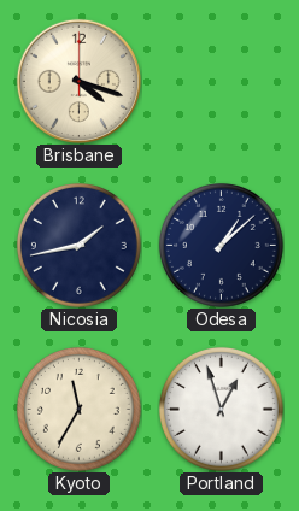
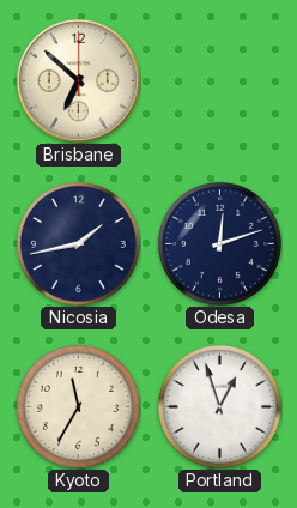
Brisbane: 4:18 -> 6:52 (78, 80)
Odesa: 1:08 -> 12:12 (219, 243)
